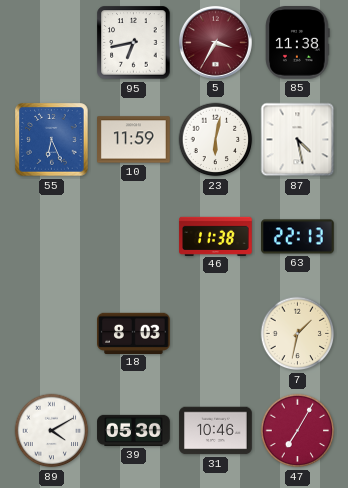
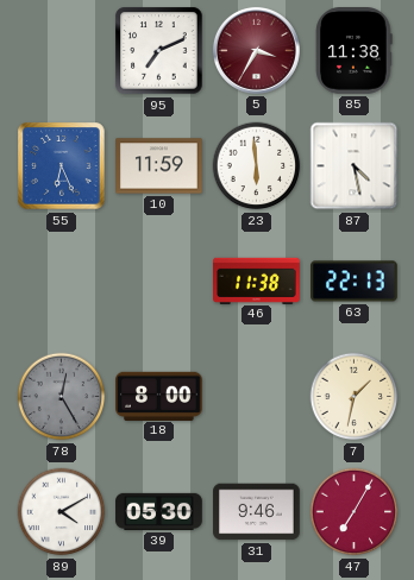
95: 6:43 -> 7:11 (159, 51)
23: 6:02 -> 5:59 (257, 166)
78: none -> 12:25 (62, 397)
18: 8:03 -> 8:00 (159, 396)
31: 10:46 -> 9:46 (257, 512)
